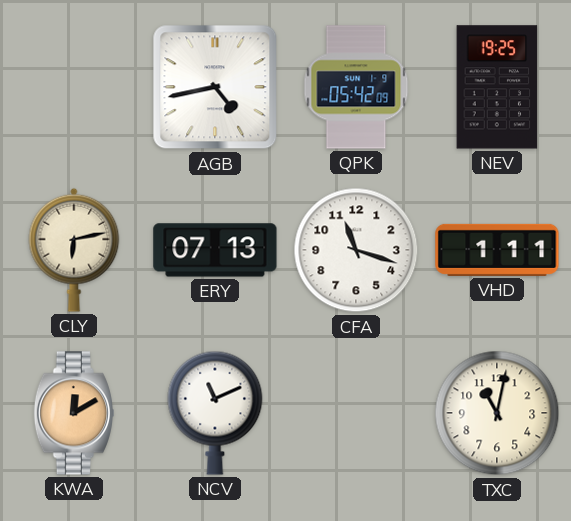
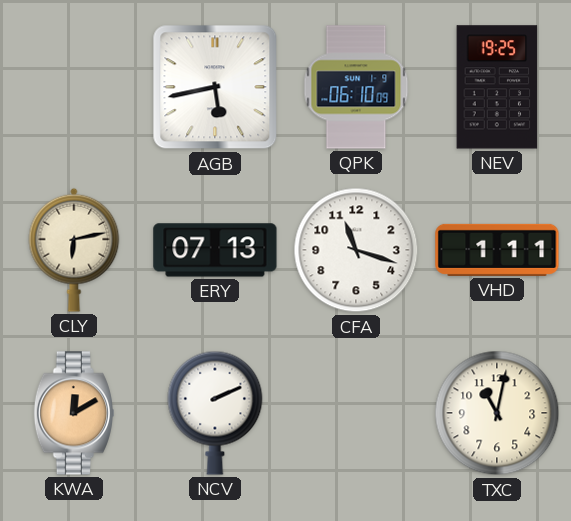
AGB: 4:43 -> 5:43 (215, 87)
QPK: 05:42 -> 06:10 (356, 87)
NCV: 11:11 -> 2:11 (215, 413)
